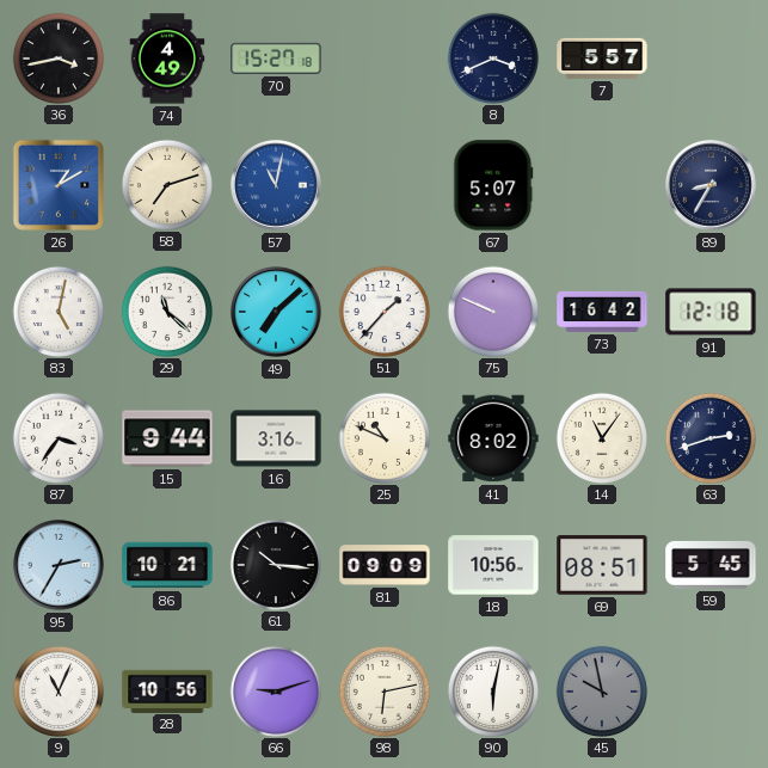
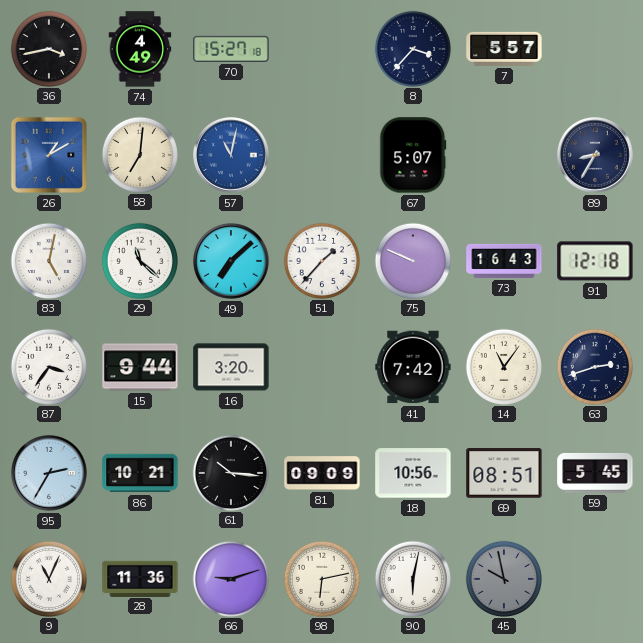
8: 3:41 -> 3:37 (412, 48)
58: 7:12 -> 7:01 (139, 154)
73: 16:42 -> 16:43 (504, 261)
16: 3:16 -> 3:20 (231, 367)
25: 10:49 -> none (383, 437)
41: 8:02 -> 7:42 (413, 367)
28: 10:56 -> 11:36 (140, 578)
